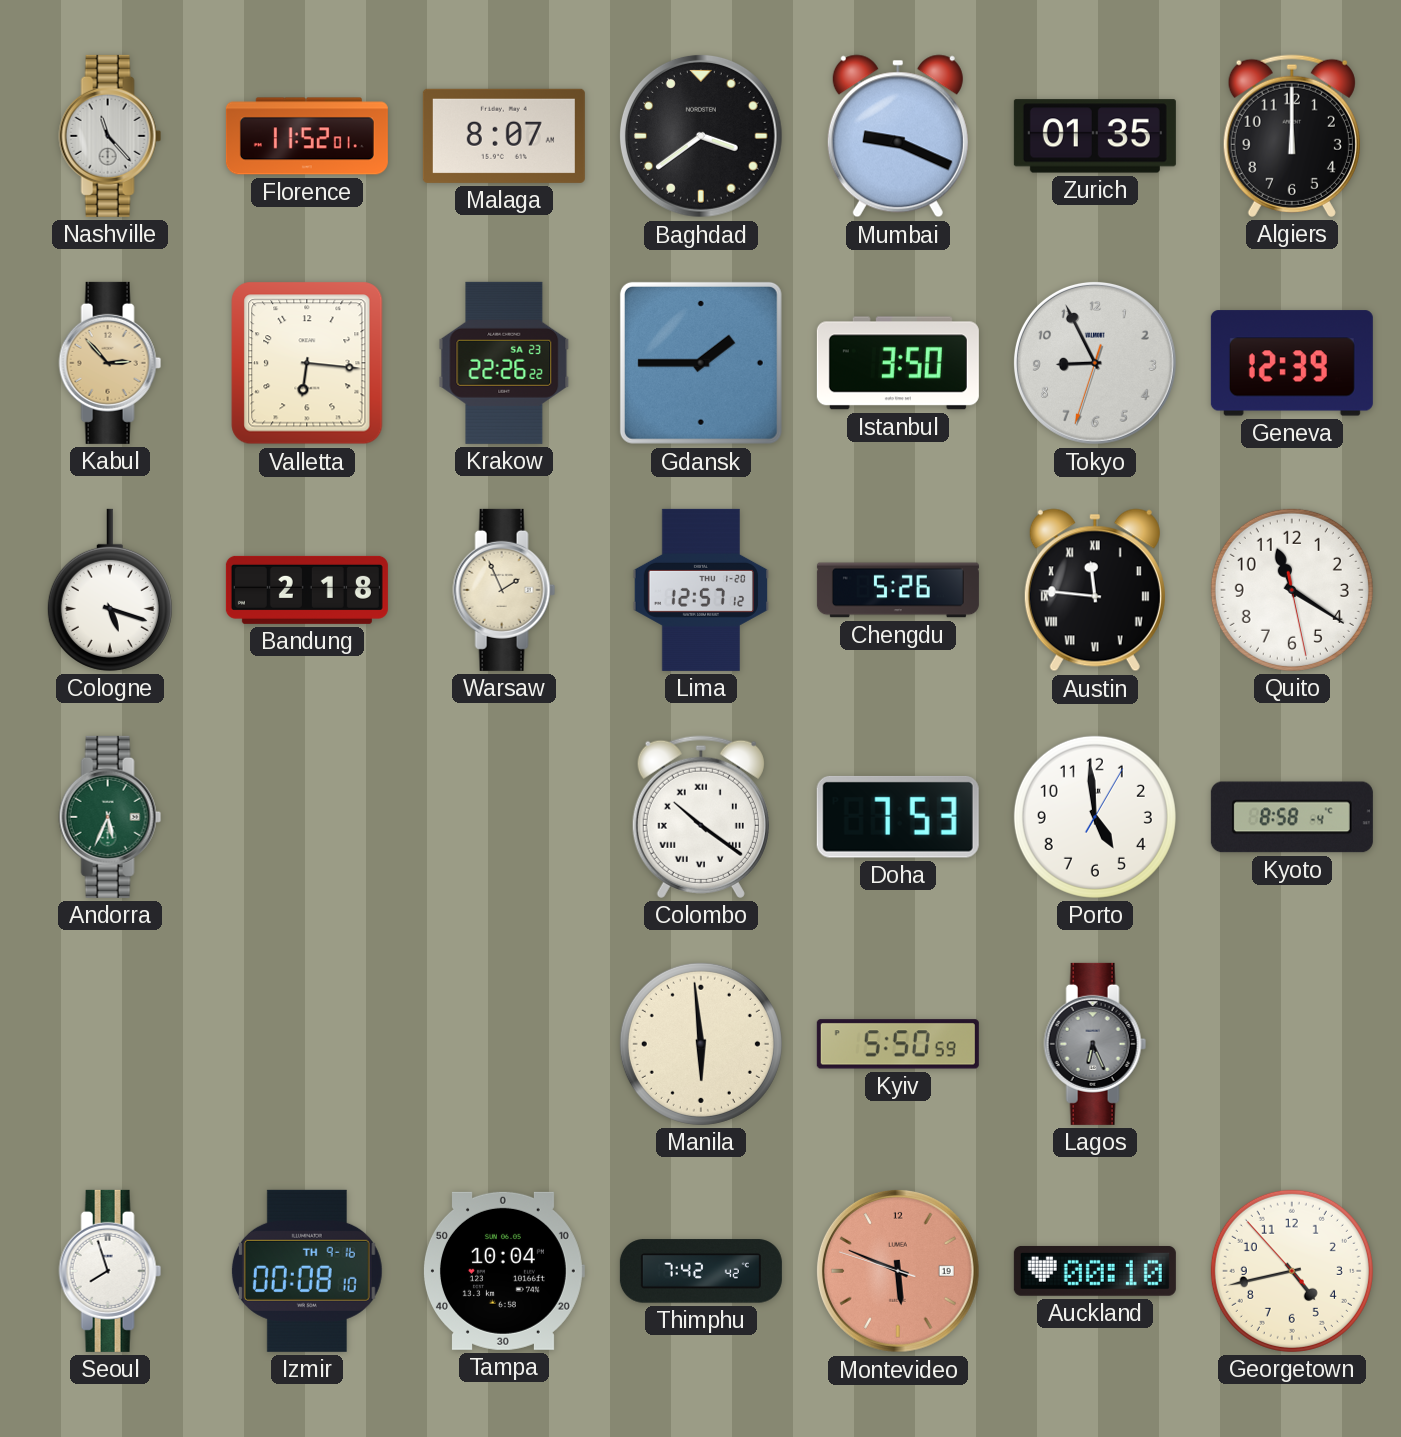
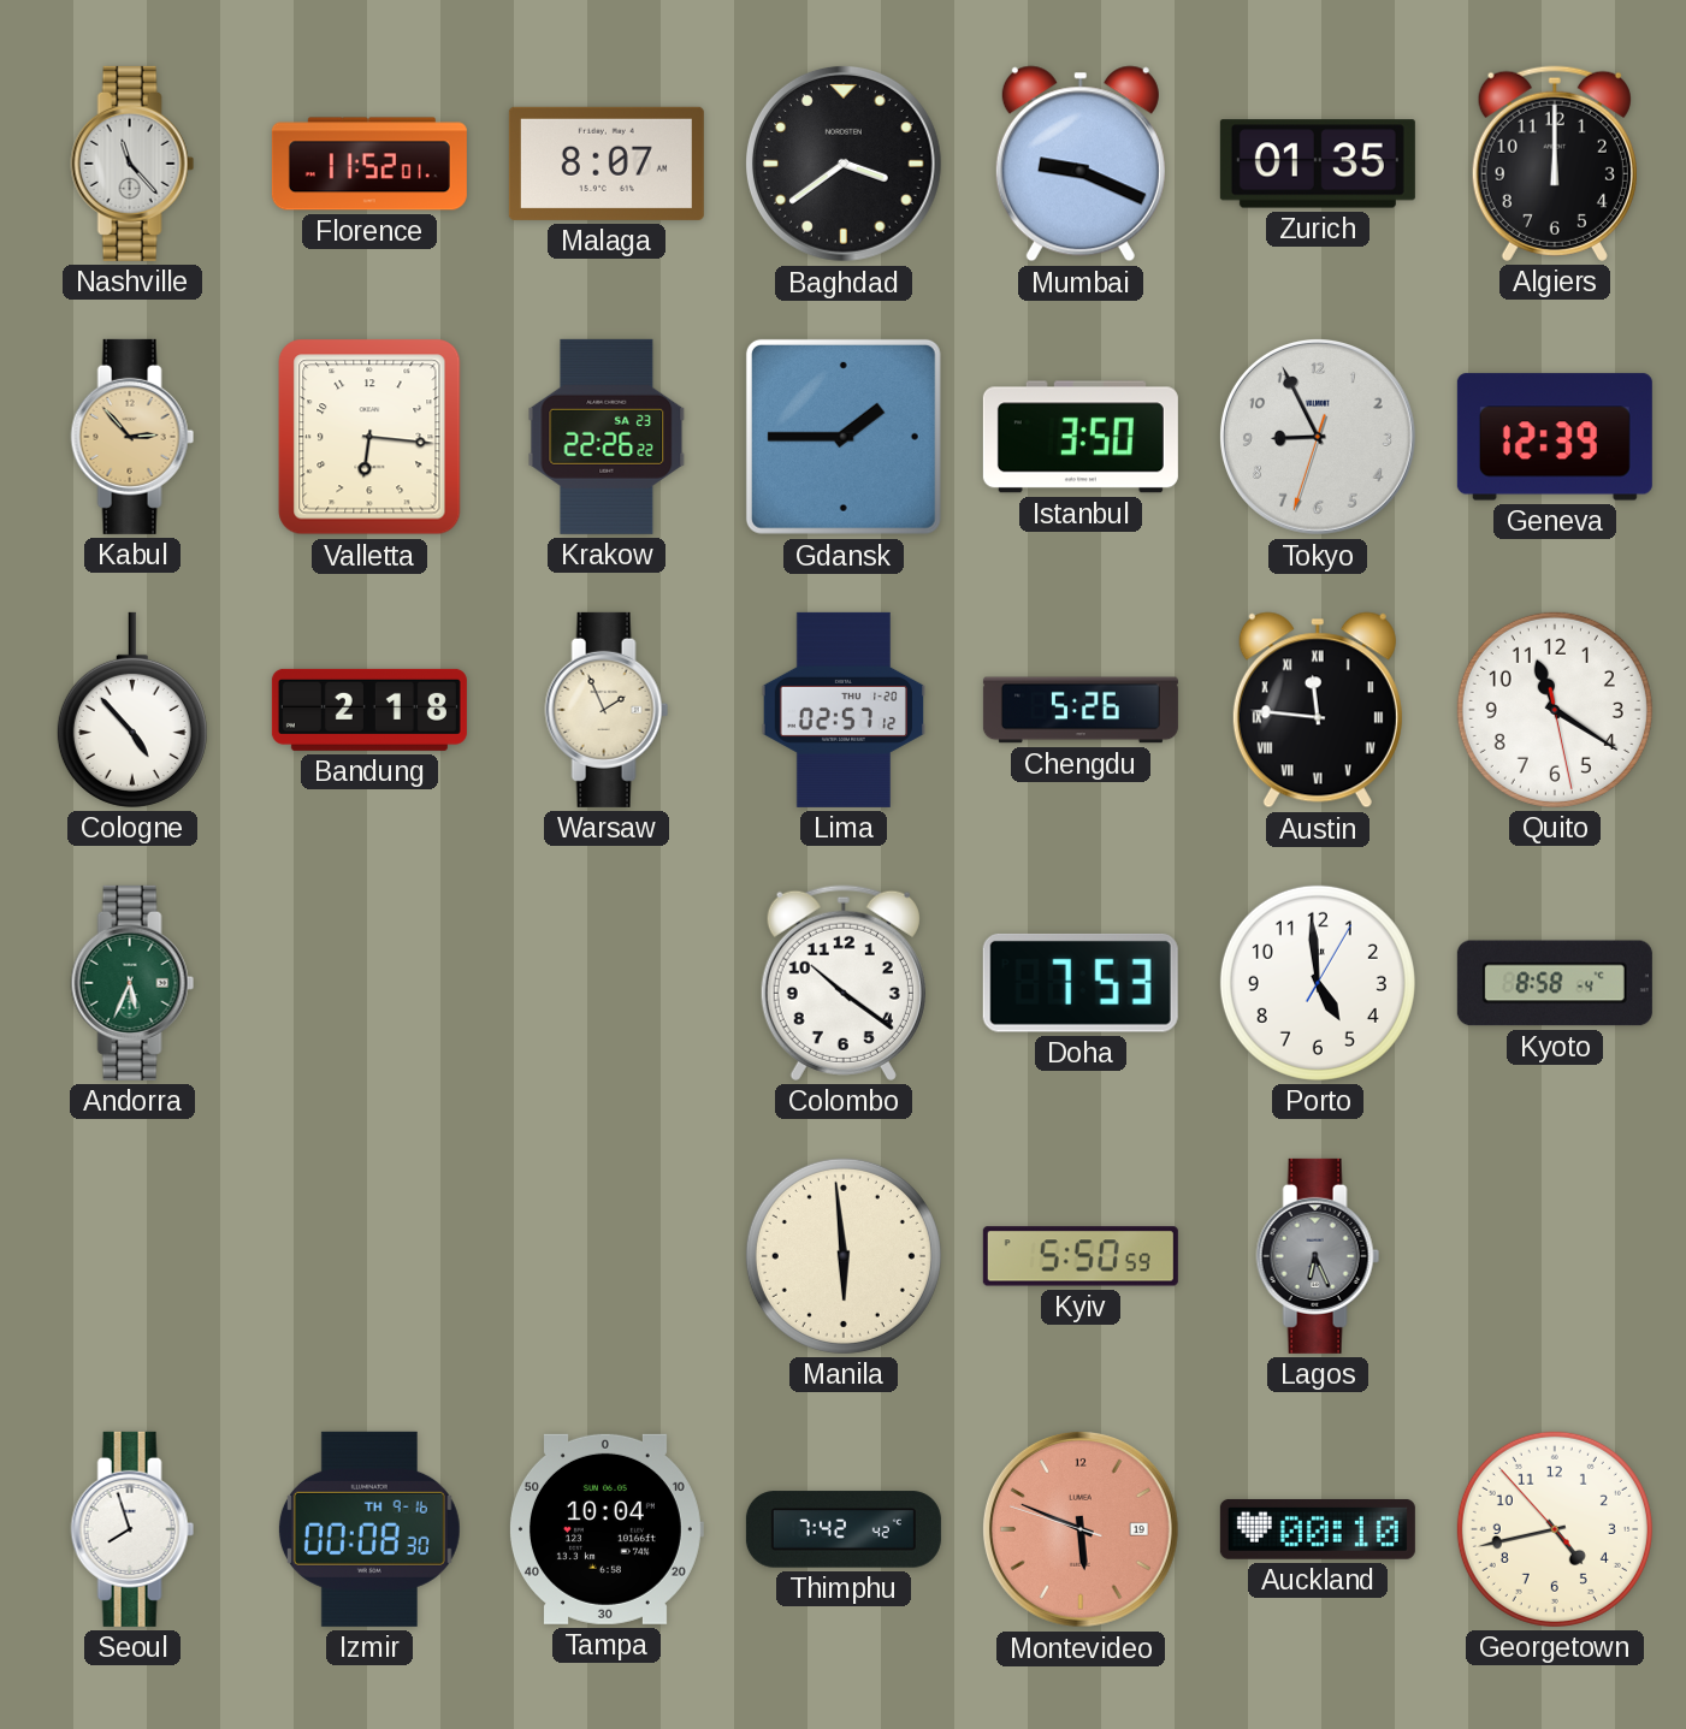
Cologne: 5:18 -> 4:53 (132, 710)
Lima: 12:57 -> 02:57 (842, 710)
Colombo numerals: Roman -> Arabic (844, 983)
Izmir: 00:08:10 -> 00:08:30 (369, 1529)
